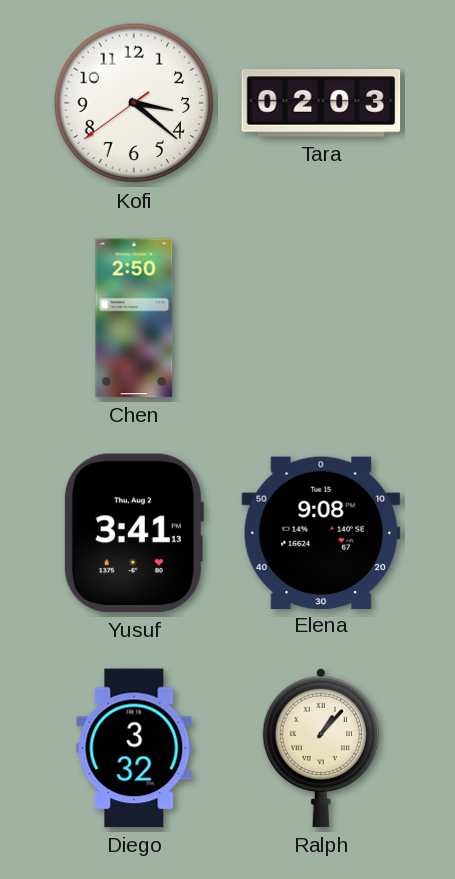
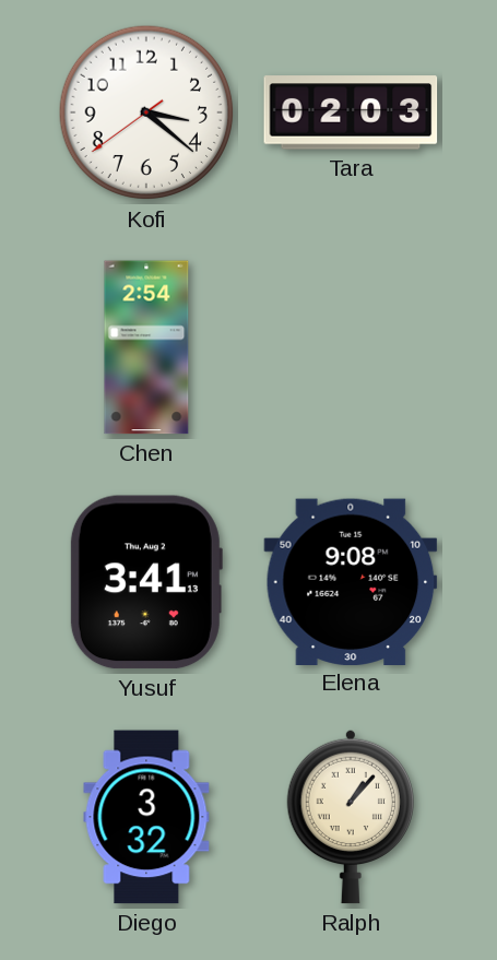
Chen: 2:50 -> 2:54 (146, 347)
